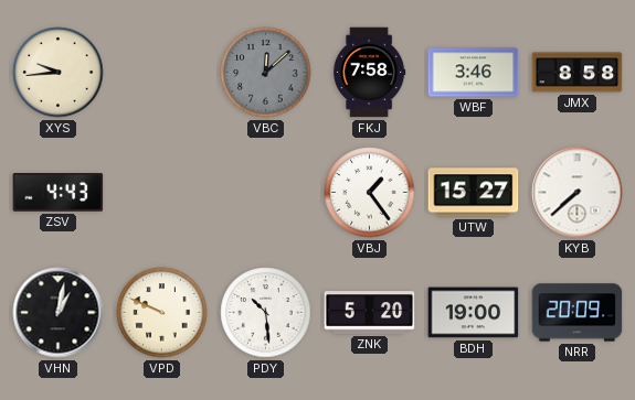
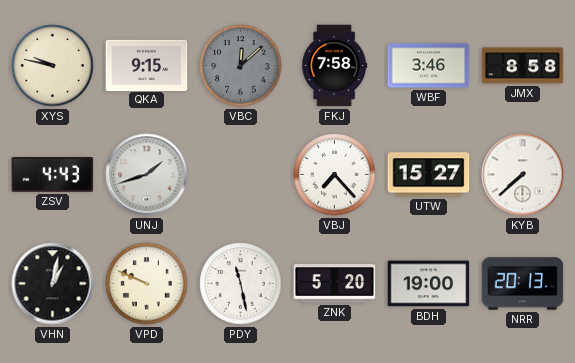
XYS: 9:44 -> 9:47 (53, 66)
QKA: none -> 9:15 (147, 65)
UNJ: none -> 1:42 (147, 175)
VBJ: 1:24 -> 7:23 (335, 175)
PDY: 10:29 -> 11:28 (241, 284)
NRR: 20:09 -> 20:13 (523, 284)
